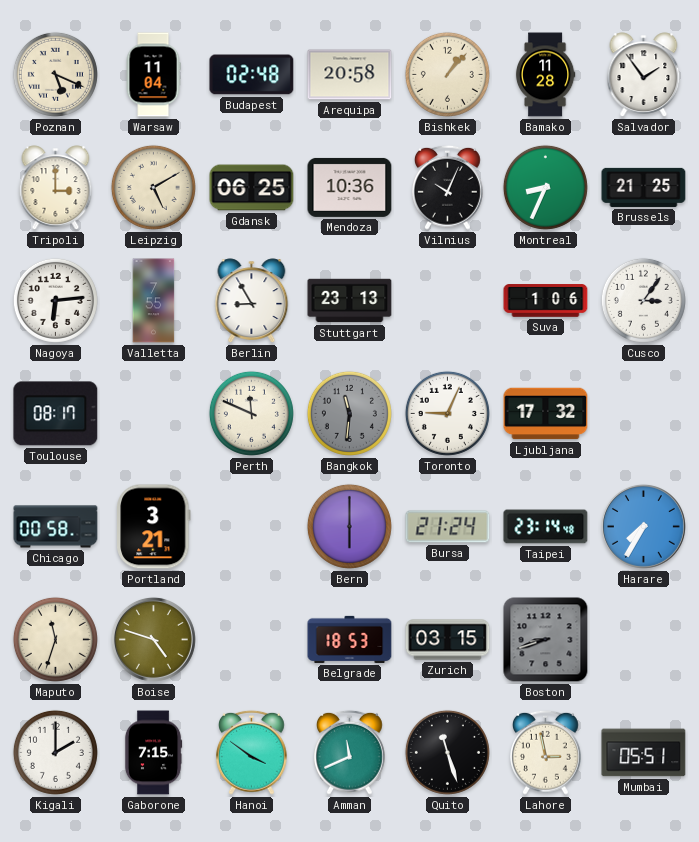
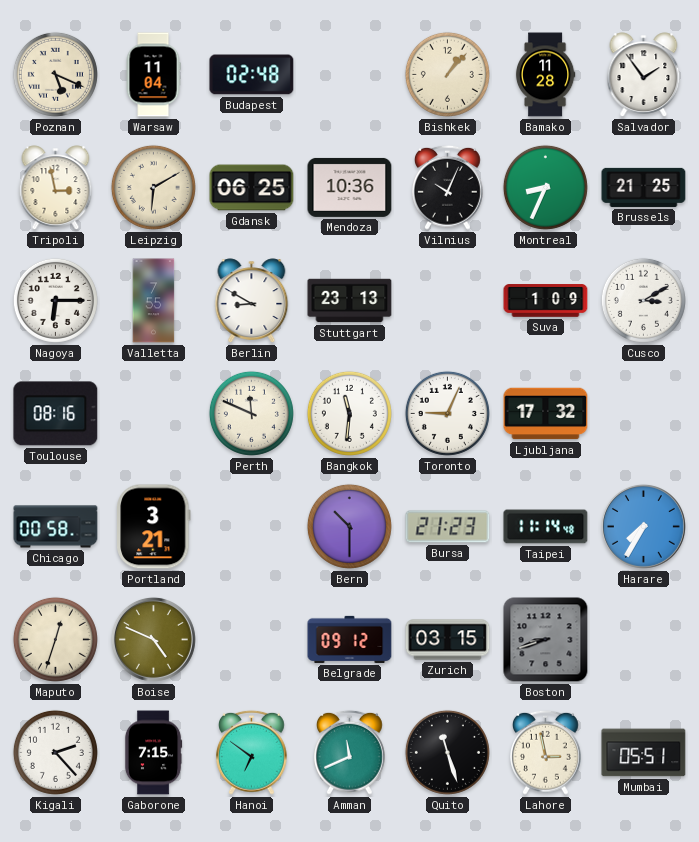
Arequipa: 20:58 -> none (350, 75)
Tripoli: 3:00 -> 2:58 (56, 188)
Leipzig: 5:10 -> 6:10 (153, 187)
Nagoya: 6:14 -> 6:15 (55, 300)
Berlin: 8:55 -> 8:50 (252, 301)
Suva: 1:06 -> 1:09 (546, 301)
Cusco: 3:06 -> 3:10 (643, 300)
Toulouse: 08:17 -> 08:16 (56, 414)
Bangkok dial: grey -> white (349, 413)
Bern: 6:00 -> 10:30 (349, 526)
Bursa: 21:24 -> 21:23 (448, 527)
Taipei: 23:14 -> 11:14 (546, 527)
Maputo: 11:33 -> 12:33 (55, 639)
Boise: 4:48 -> 4:49 (153, 639)
Belgrade: 18:53 -> 09:12 (350, 639)
Kigali: 2:00 -> 2:23 (55, 752)
Hanoi: 3:51 -> 6:51 (252, 752)
